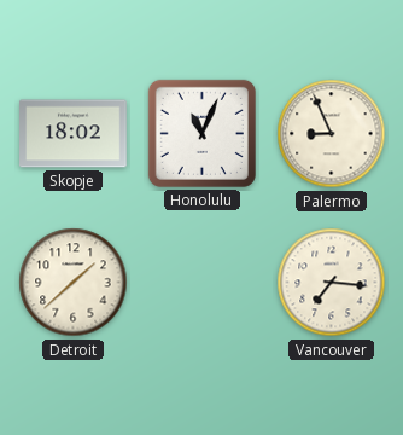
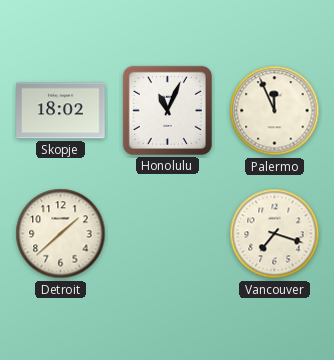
Palermo: 8:56 -> 11:56 (275, 111)
Vancouver: 7:16 -> 7:18 (275, 234)
